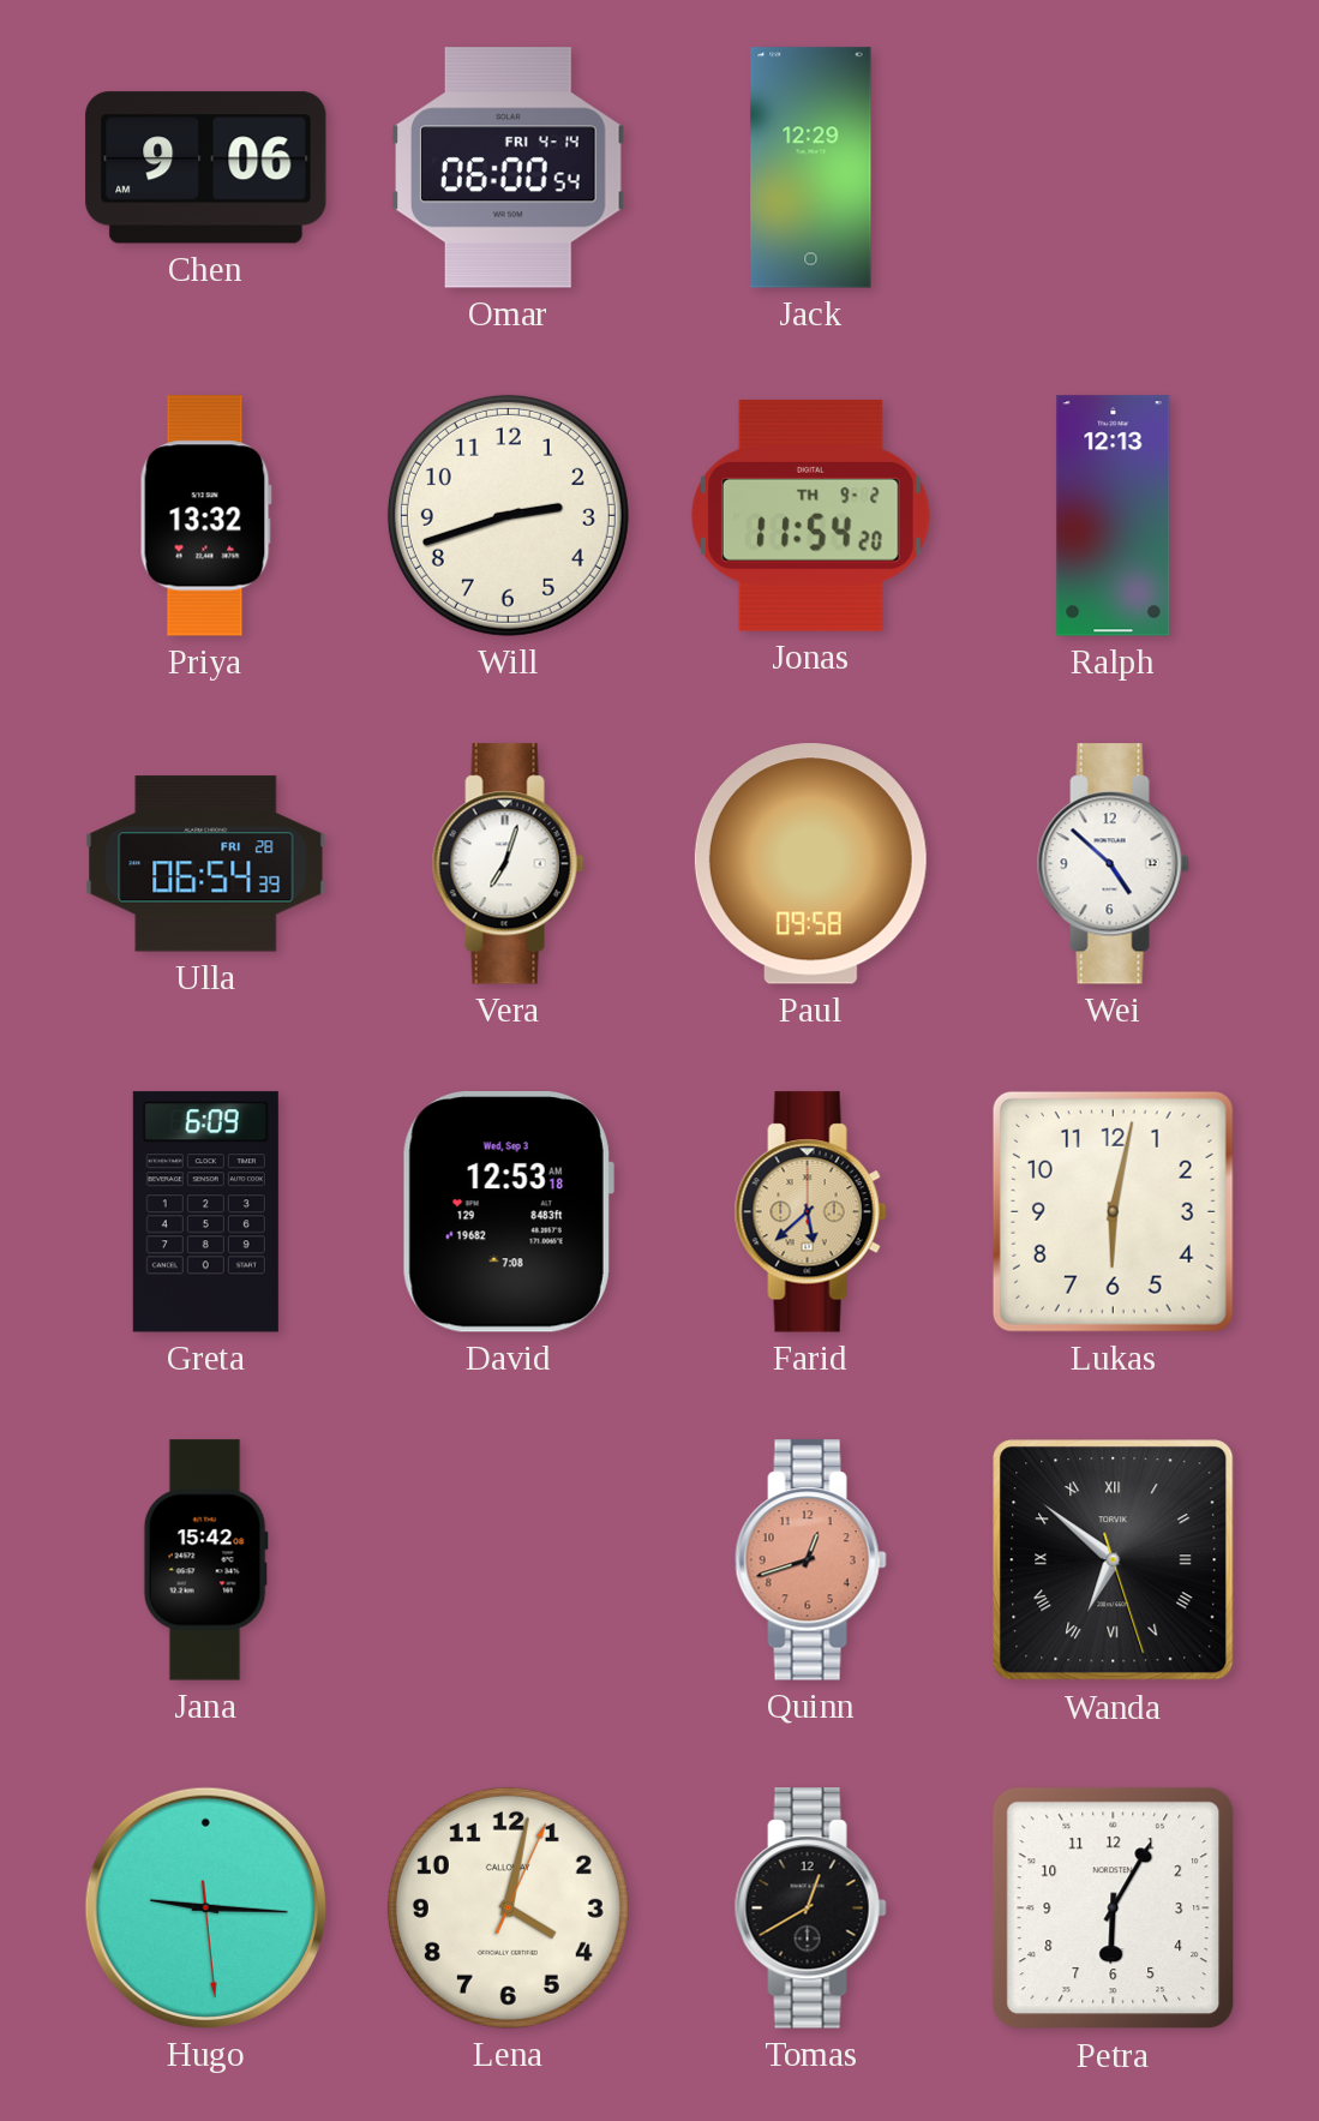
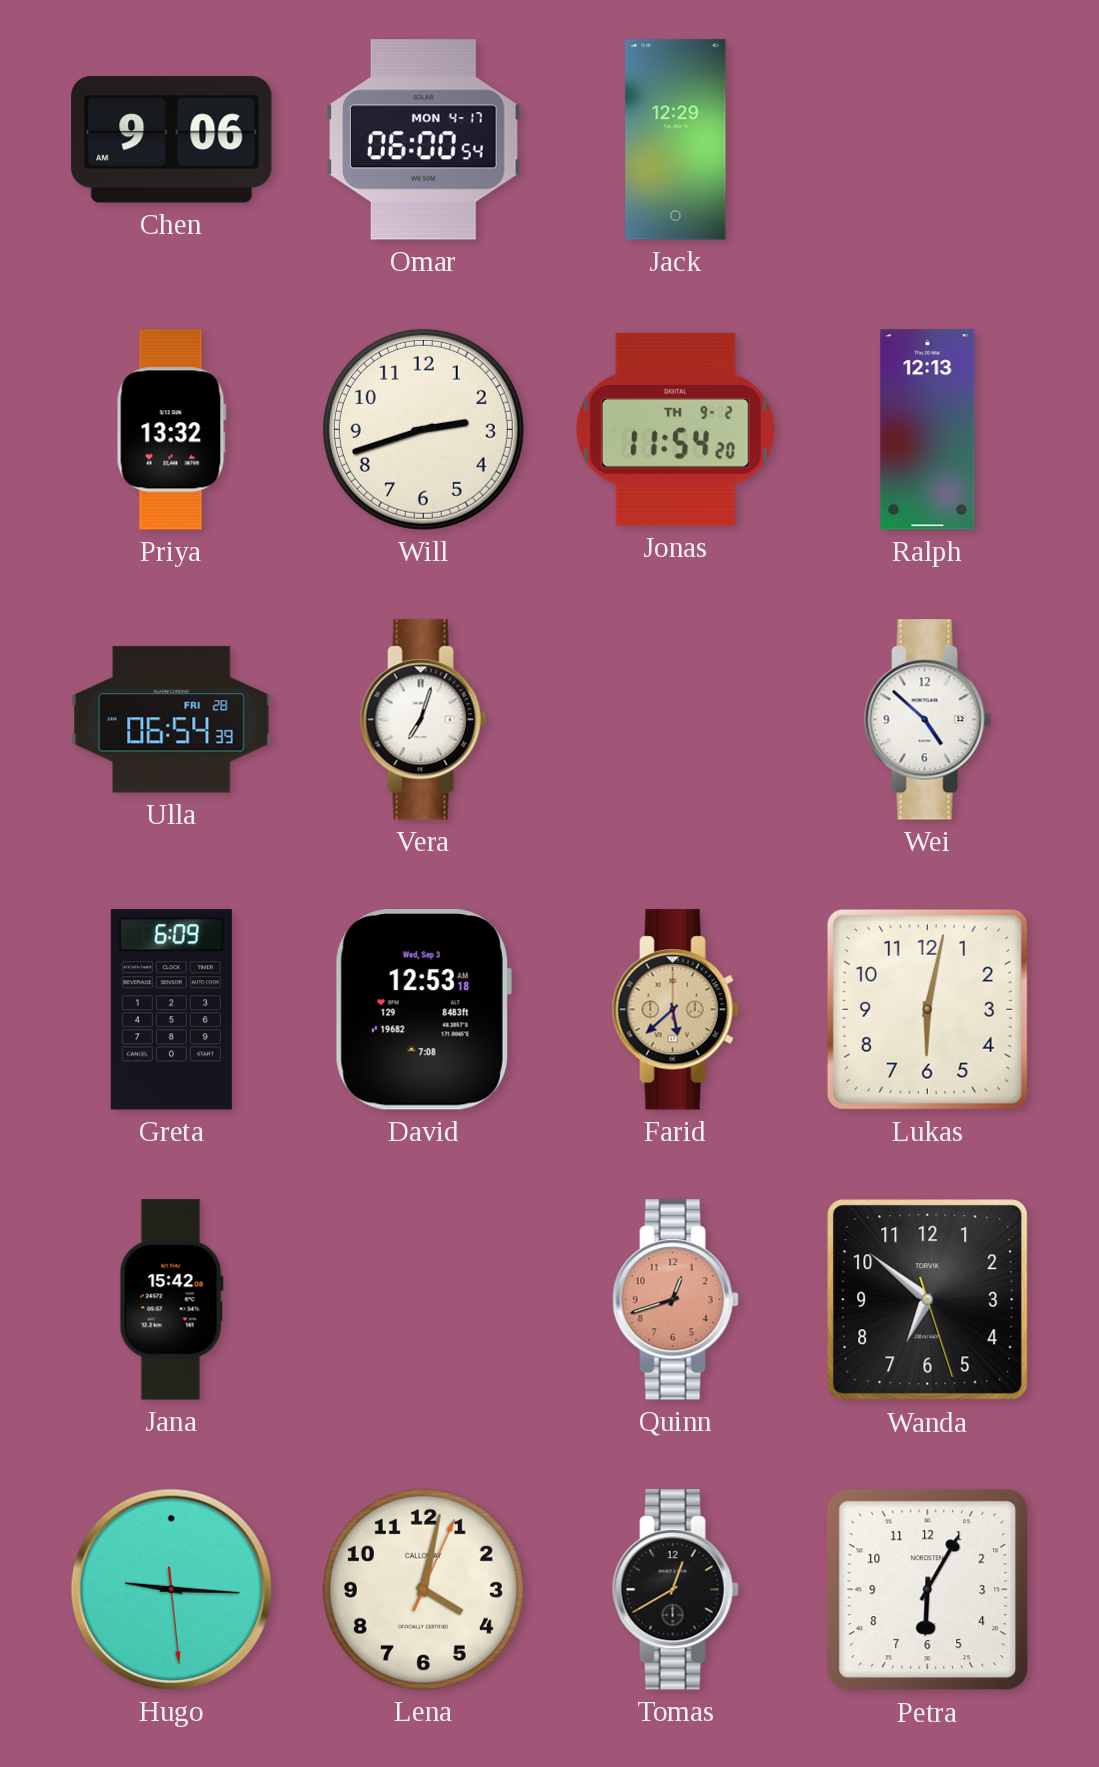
Omar date: FRI 4-14 -> MON 4-17 (424, 140)
Paul: 09:58 -> none (810, 864)
Wanda numerals: Roman -> Arabic (928, 1300)
